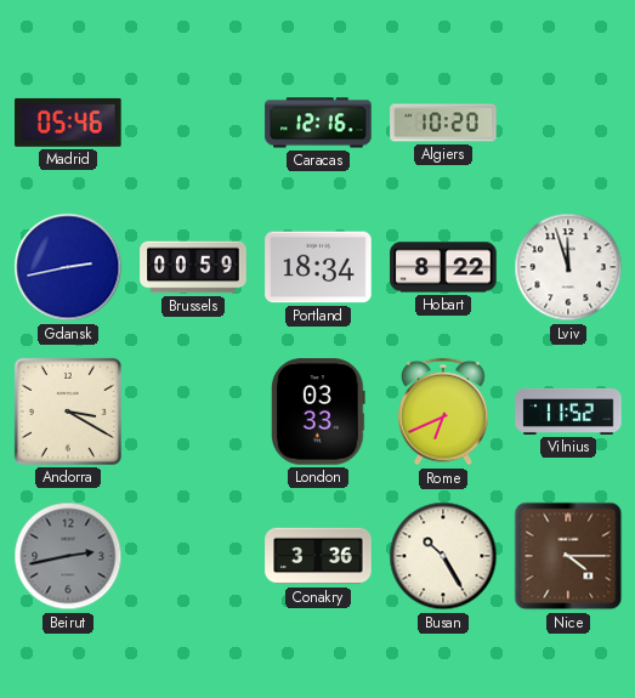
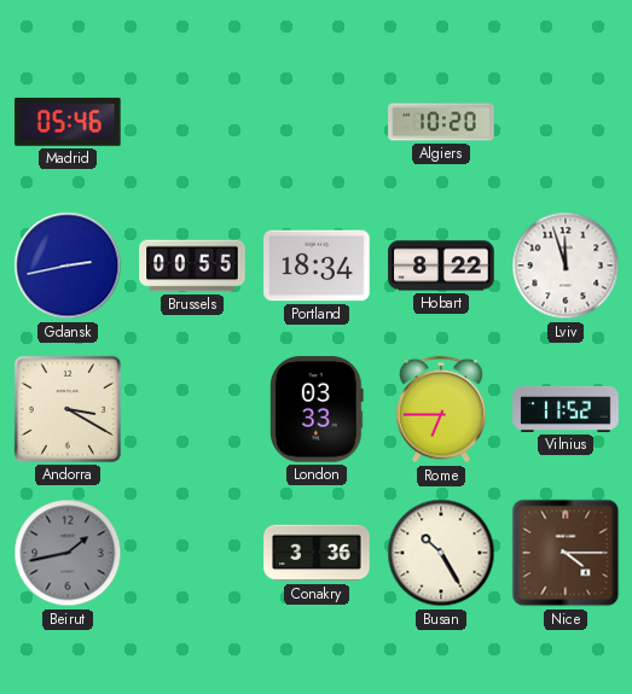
Caracas: 12:16 -> none (318, 123)
Brussels: 00:59 -> 00:55 (192, 266)
Rome: 6:41 -> 6:45 (441, 409)
Beirut: 2:43 -> 1:43 (68, 553)
